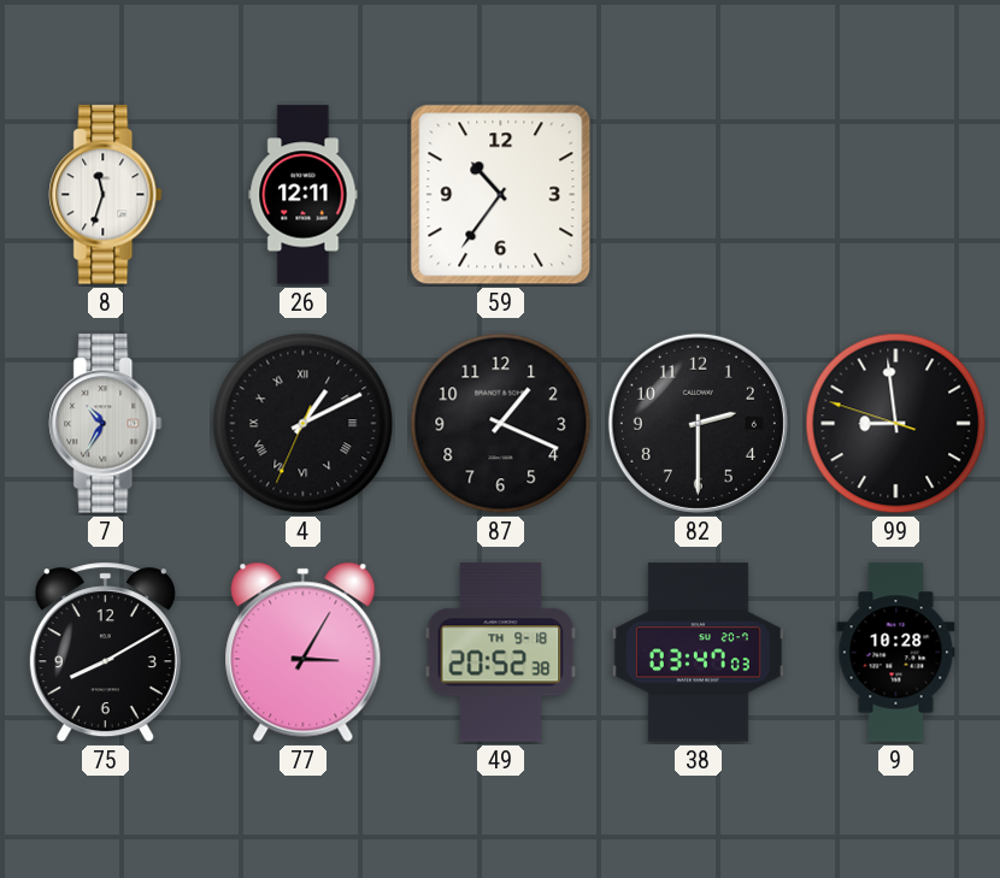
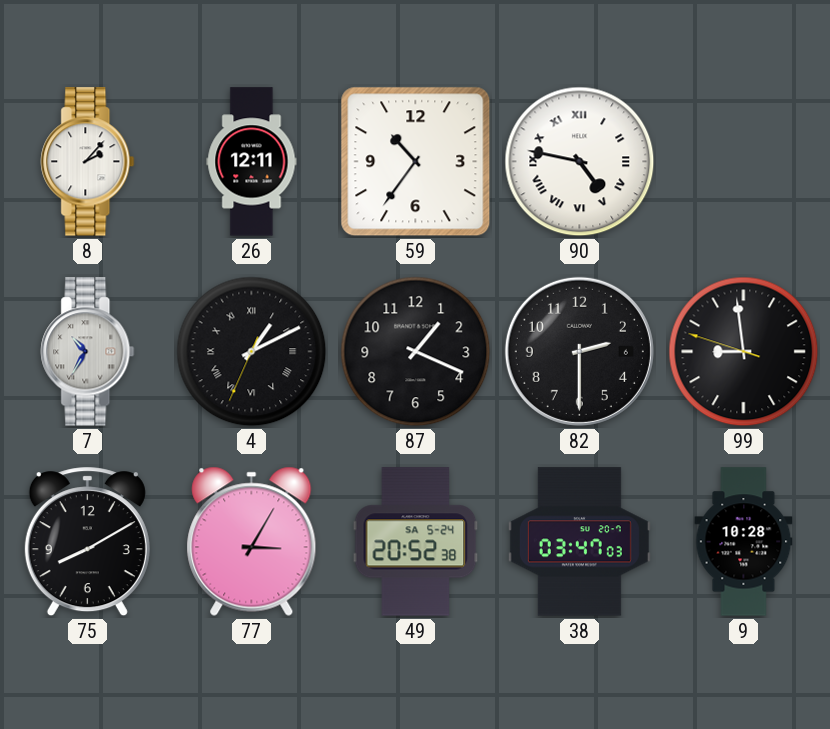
8: 11:33 -> 2:07 (88, 162)
90: none -> 4:47 (580, 162)
49 date: TH 9-18 -> SA 5-24 (416, 542)
